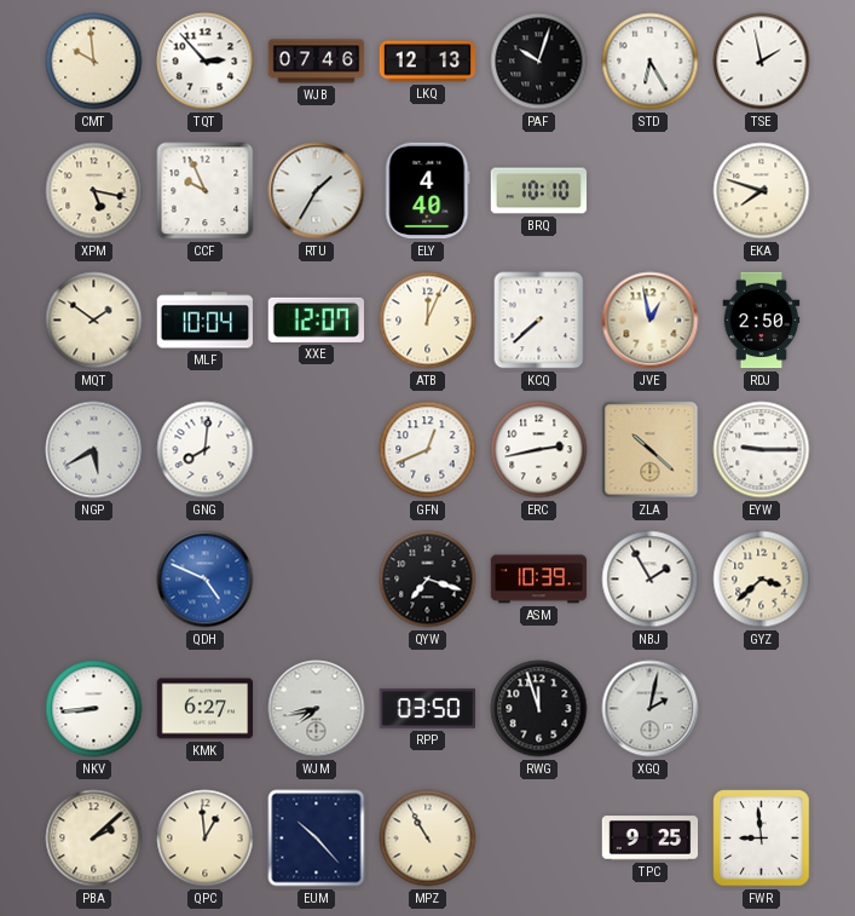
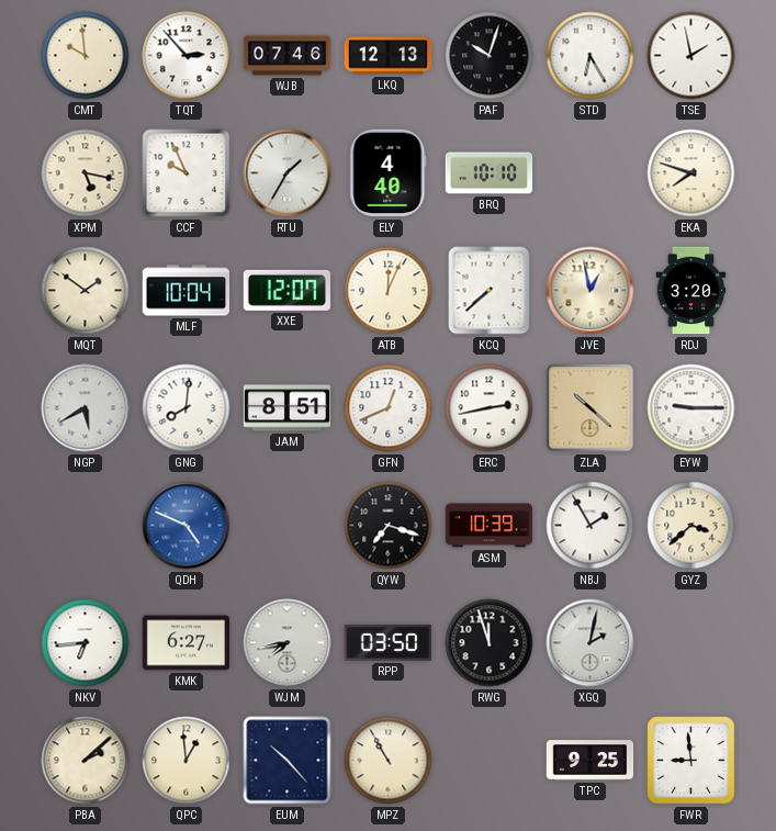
RDJ: 2:50 -> 3:20 (691, 291)
JAM: none -> 8:51 (288, 408)
NKV: 8:44 -> 6:44 (86, 643)
